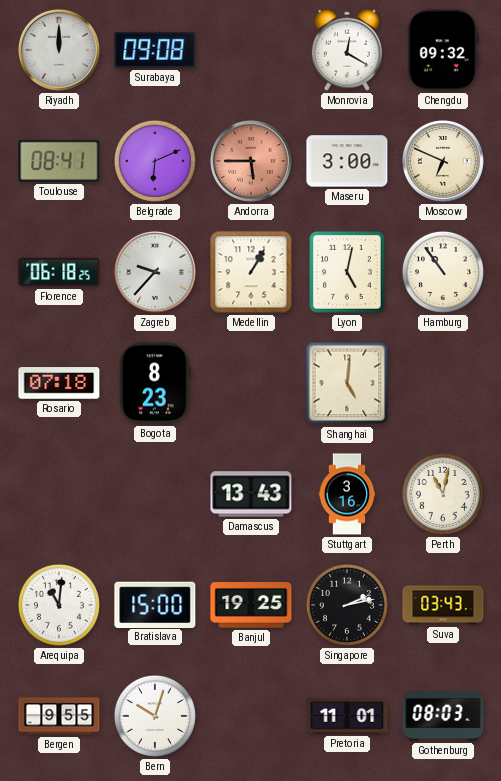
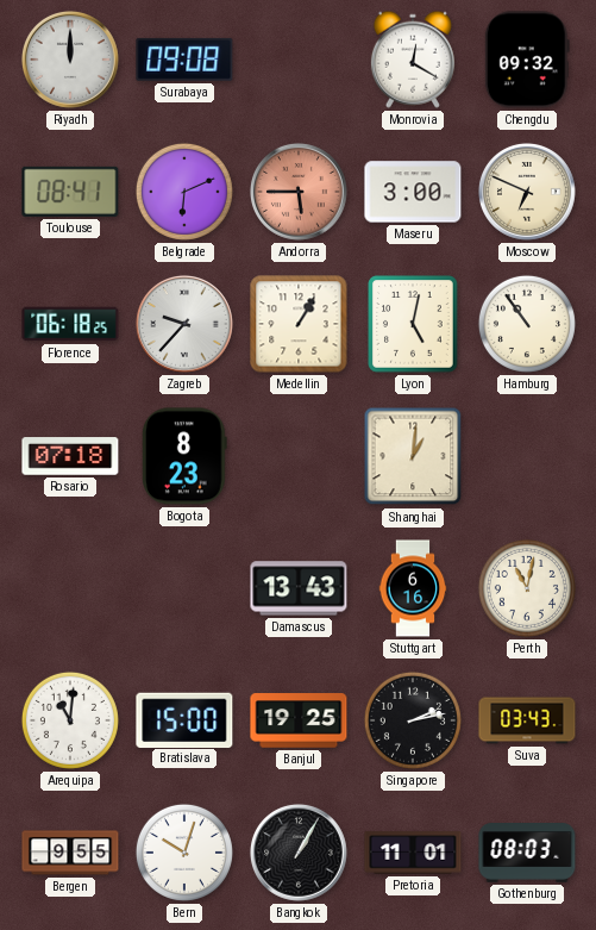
Shanghai: 5:01 -> 1:01 (413, 456)
Stuttgart: 3:16 -> 6:16 (413, 588)
Bangkok: none -> 1:05 (299, 853)
